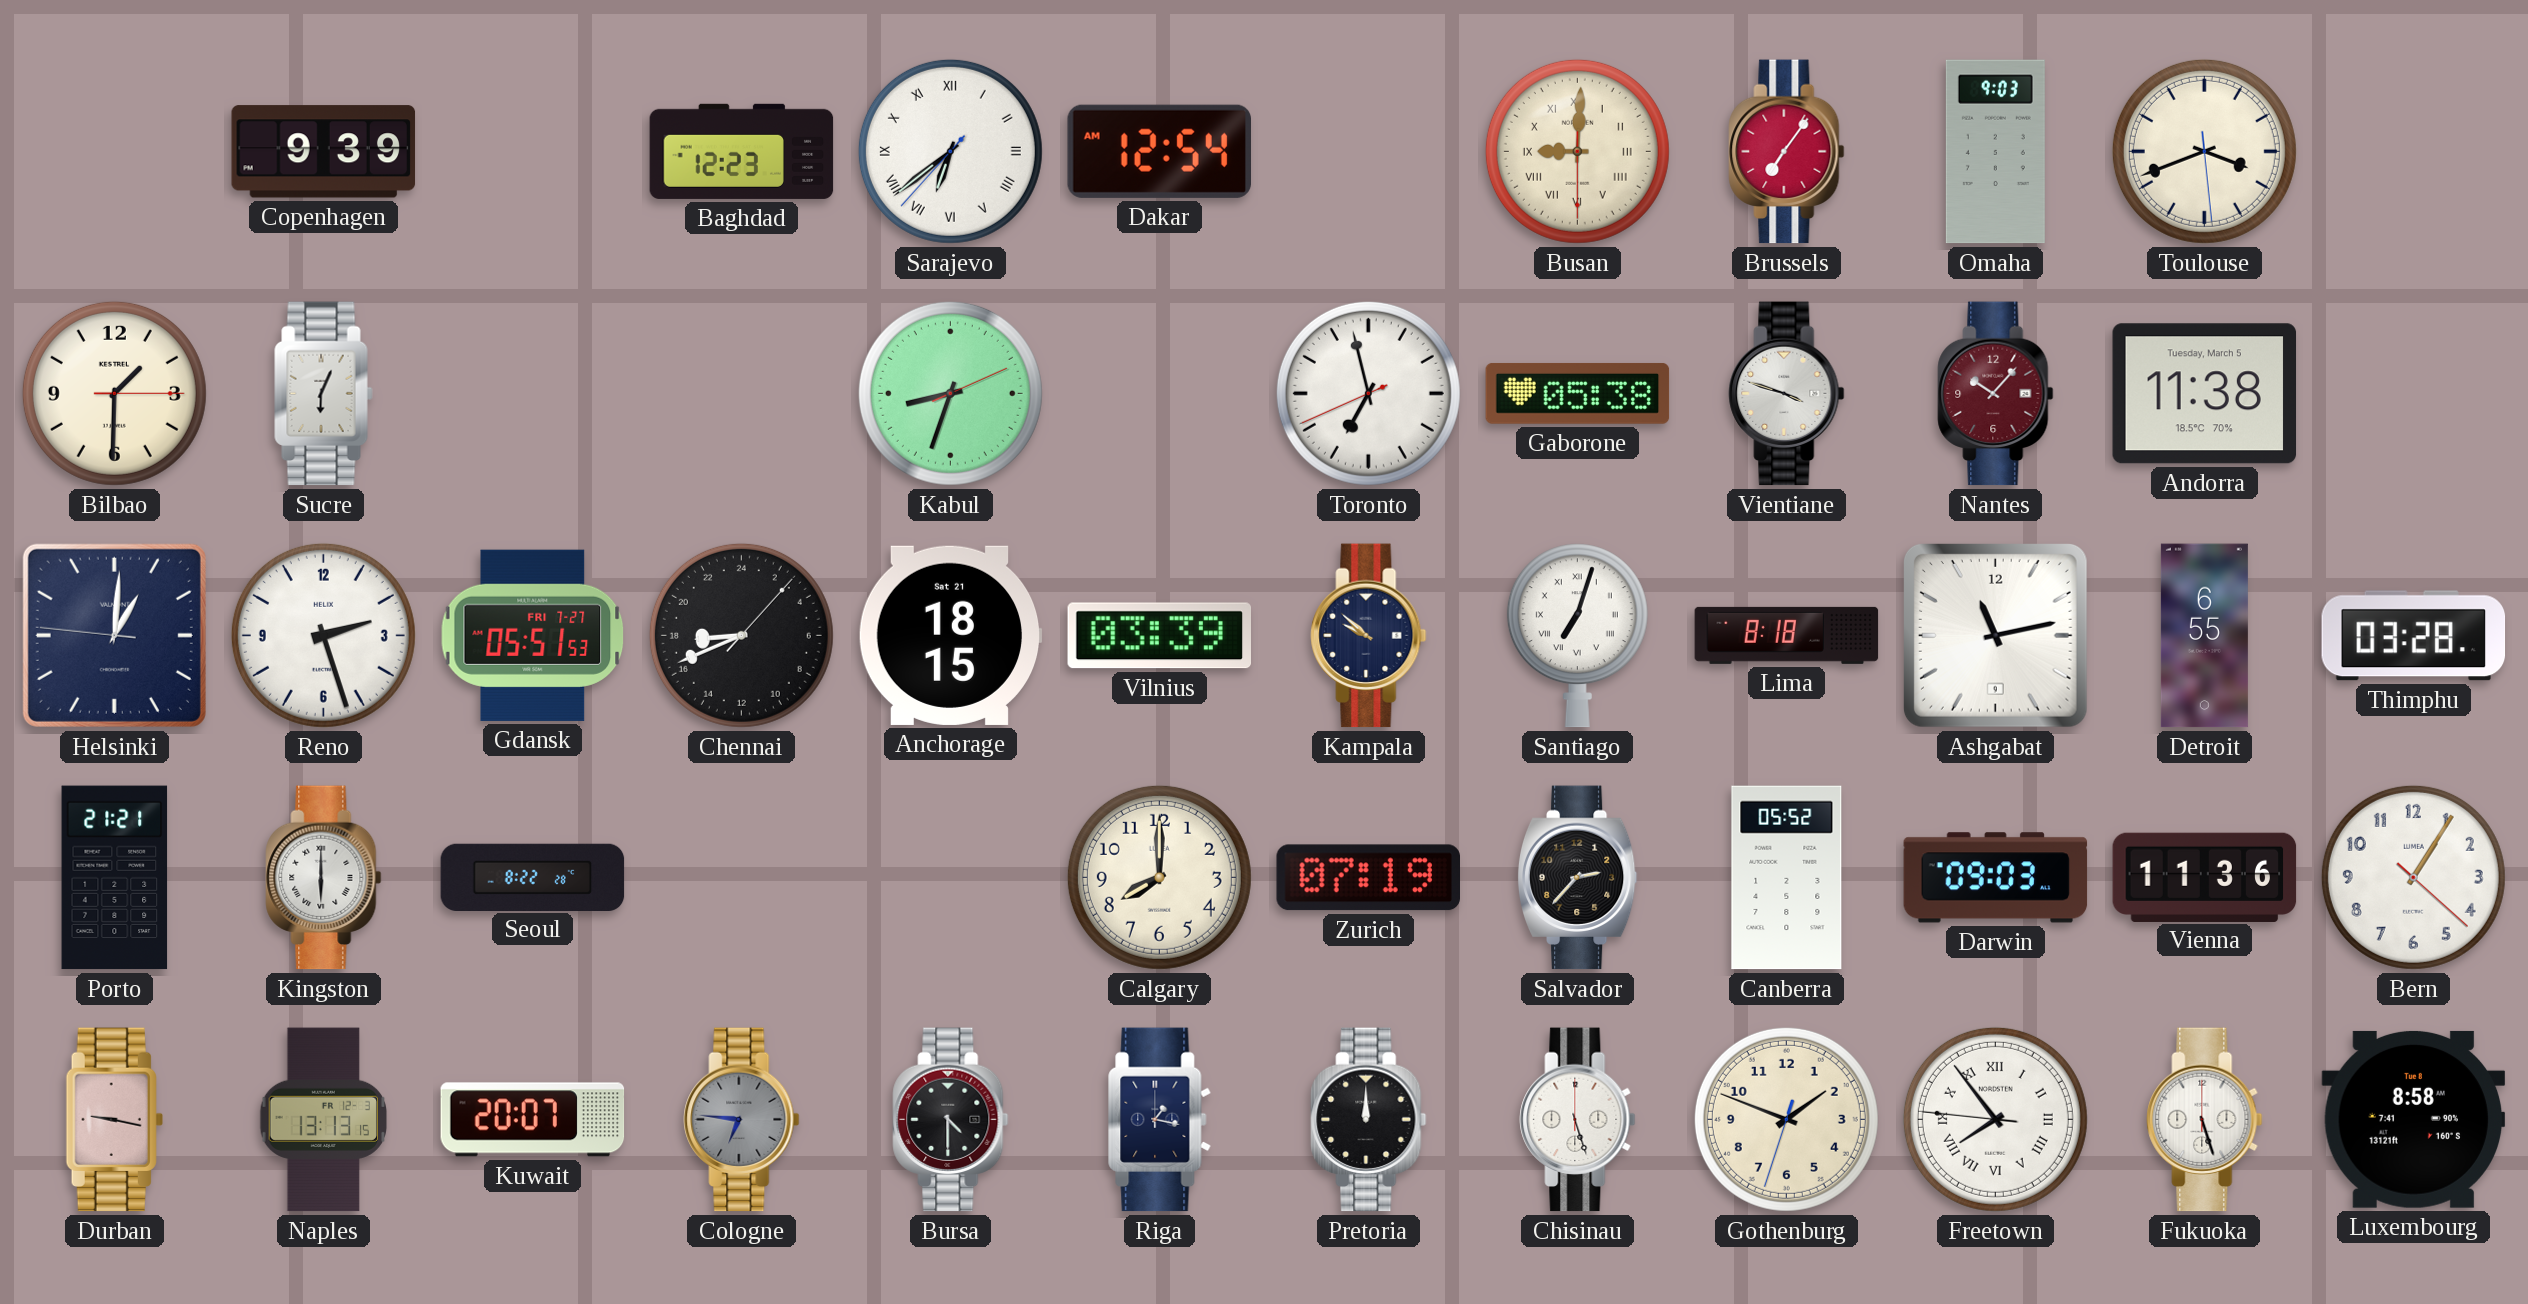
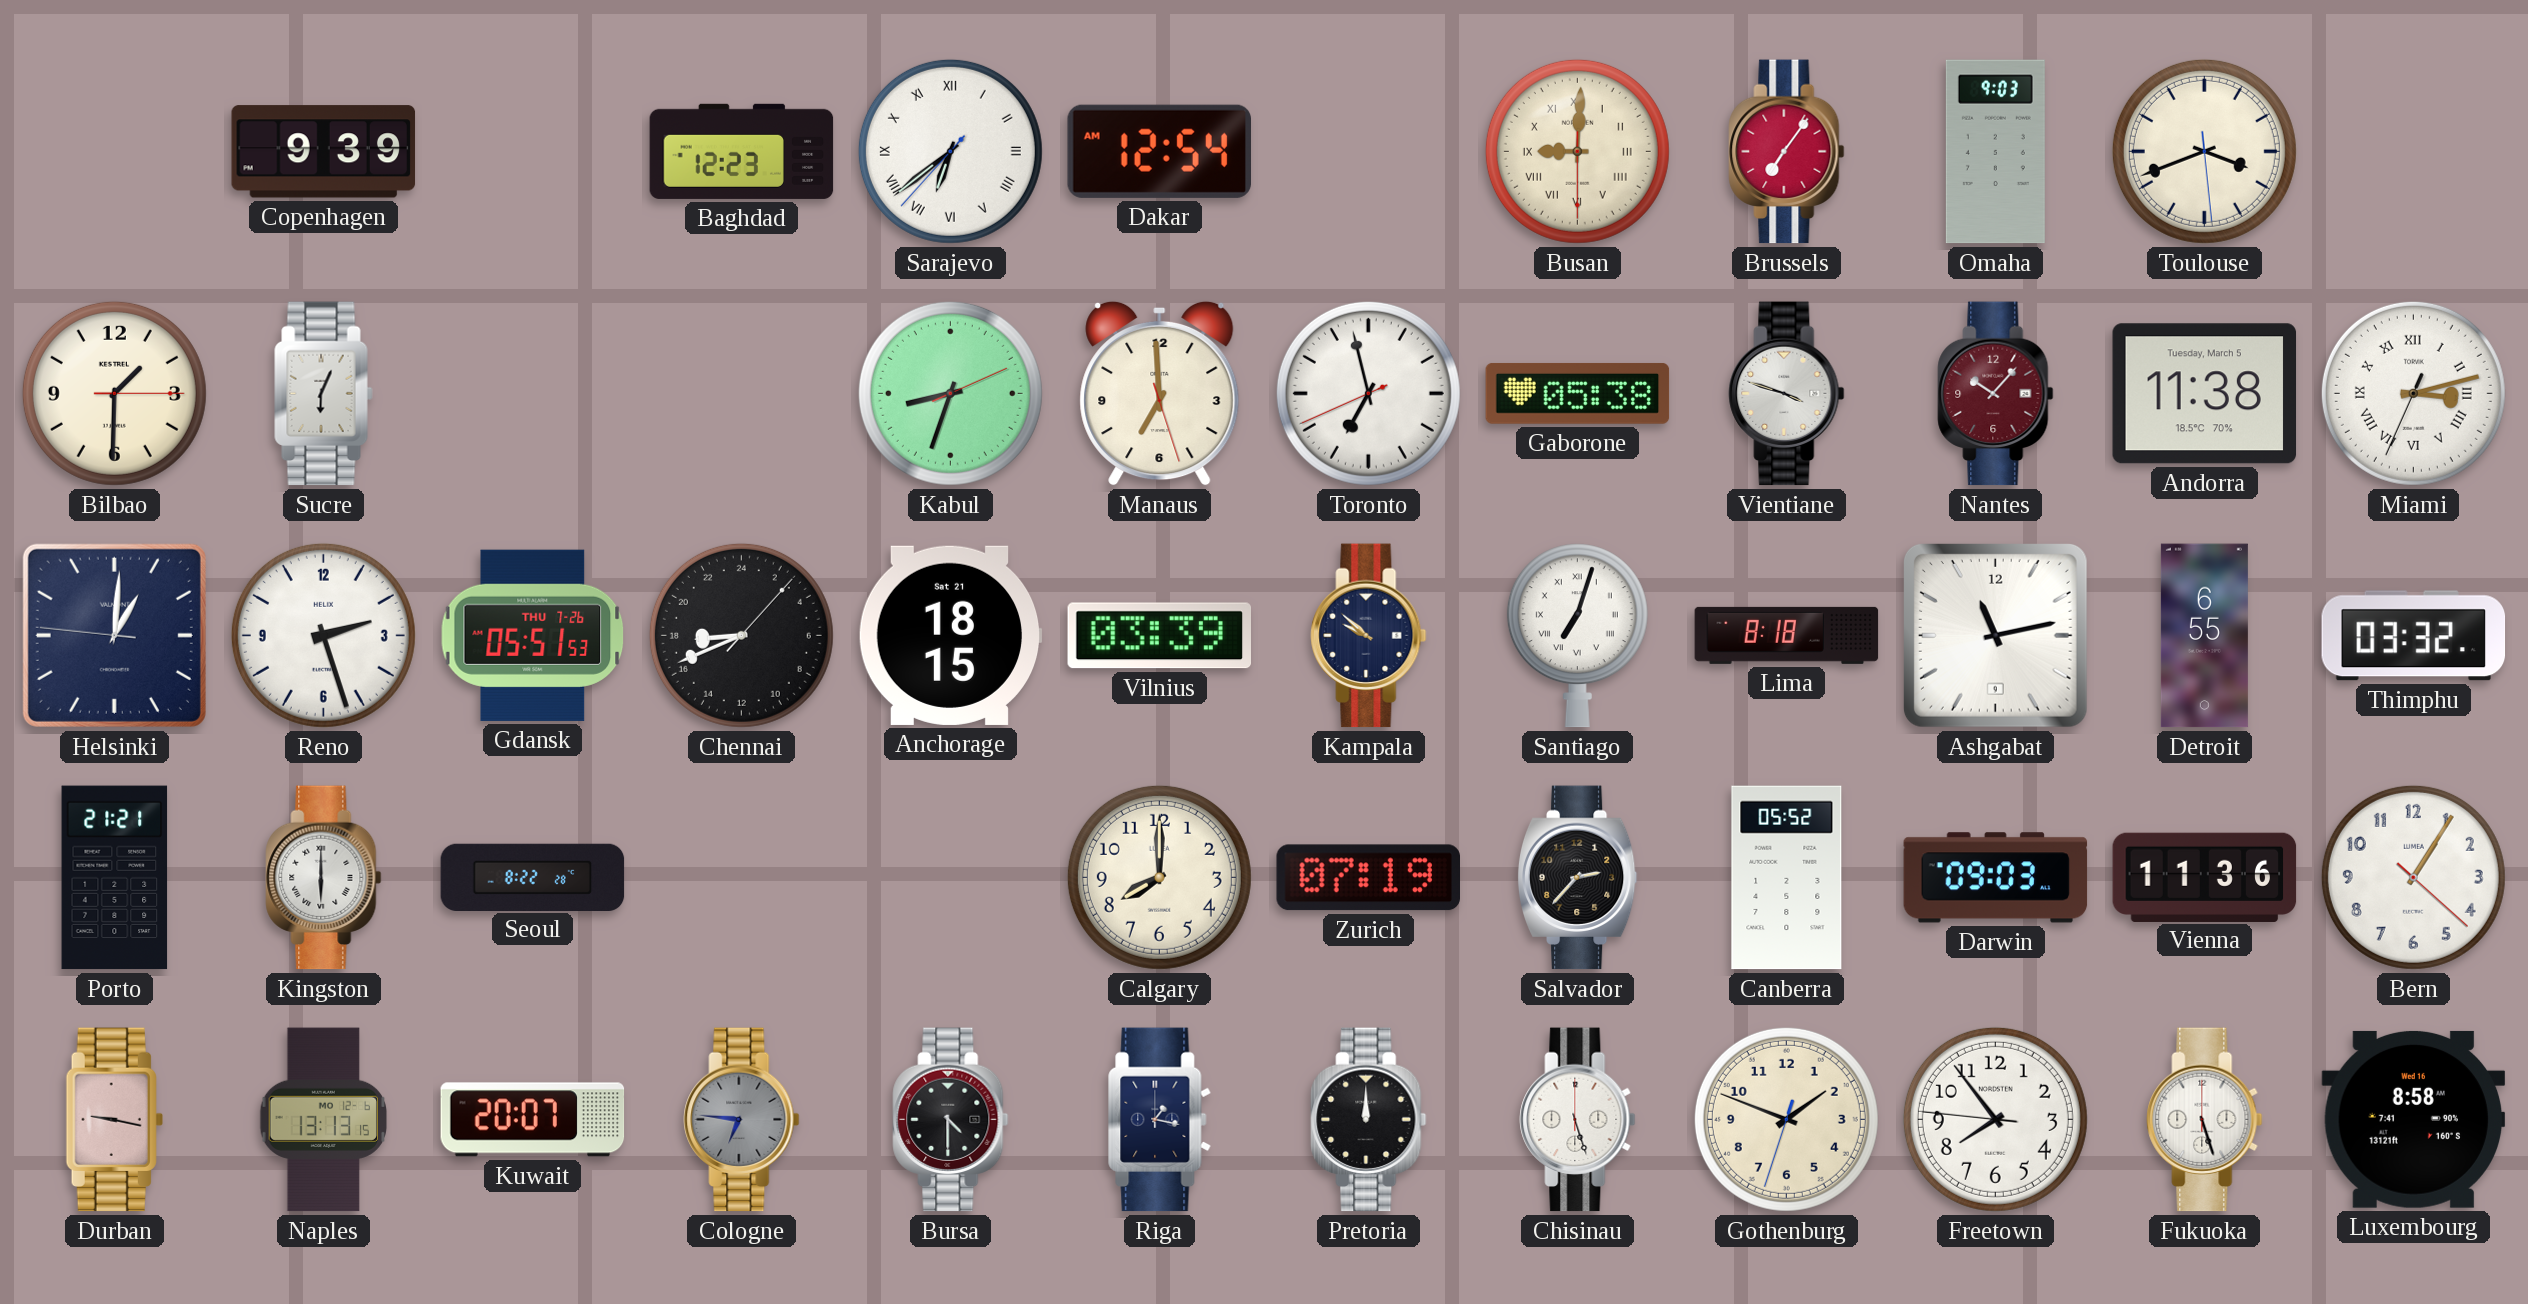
Manaus: none -> 6:59 (1160, 393)
Miami: none -> 3:12 (2413, 393)
Gdansk date: FRI 7-27 -> THU 7-26 (533, 635)
Thimphu: 03:28 -> 03:32 (2414, 636)
Naples date: FR 12-3 -> MO 12-6 (323, 1120)
Freetown numerals: Roman -> Arabic (1995, 1119)
Luxembourg date: Tue 8 -> Wed 16 (2414, 1119)
